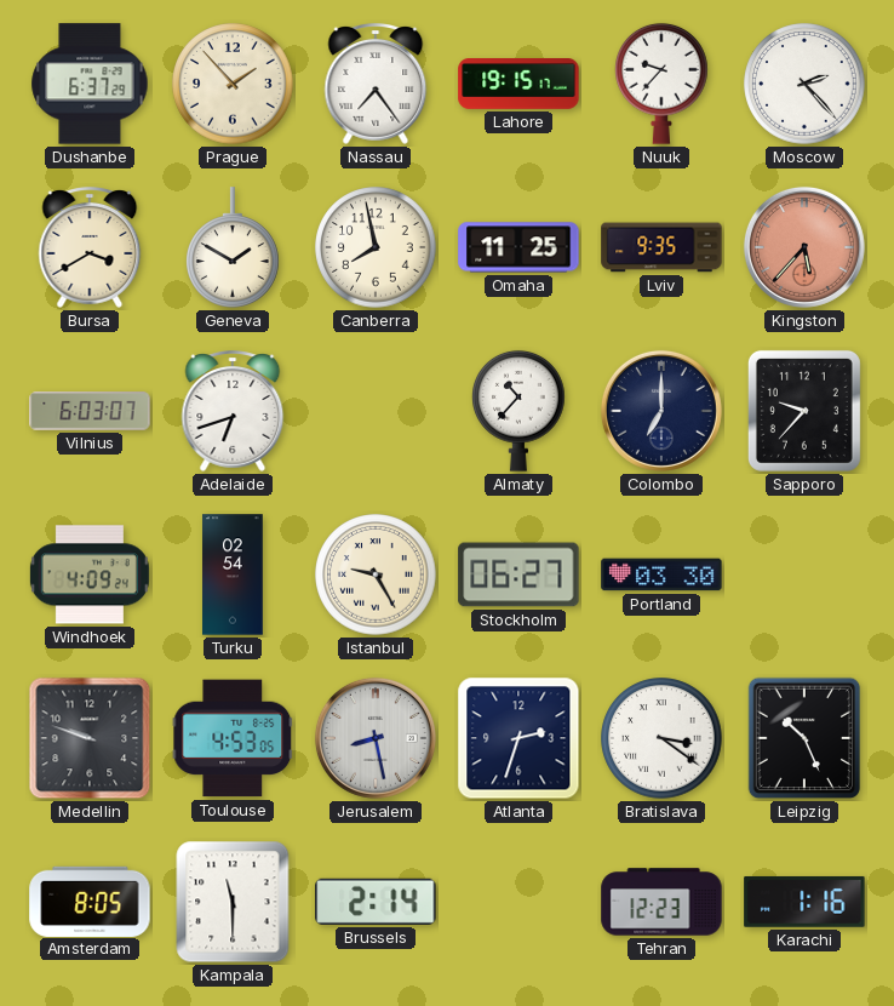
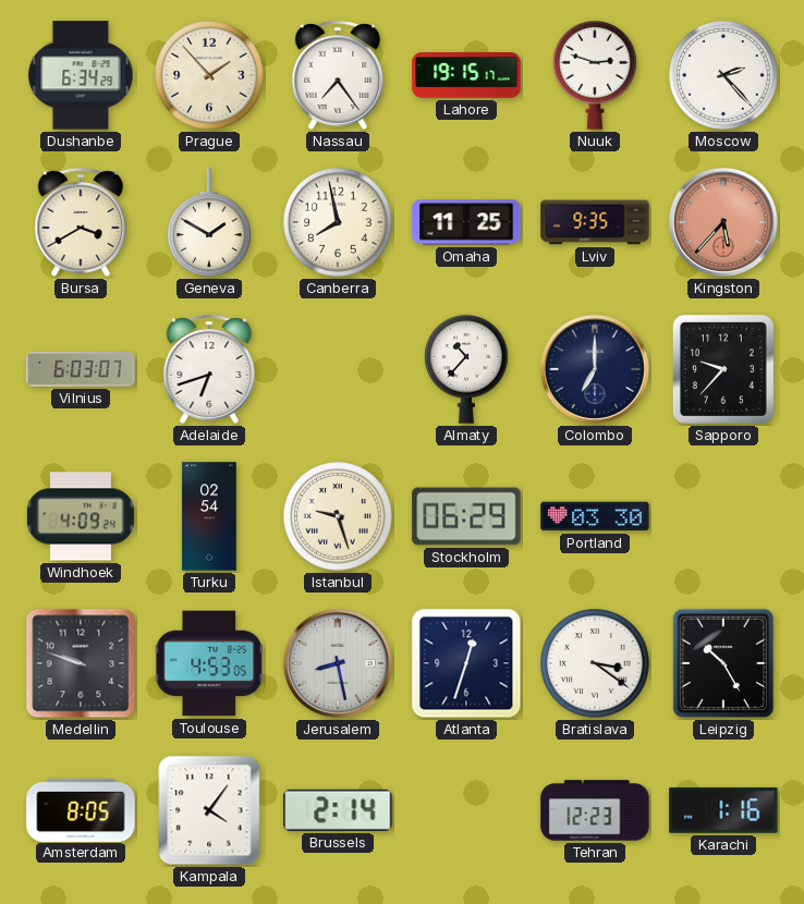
Dushanbe: 6:37 -> 6:34 (81, 75)
Nuuk: 9:37 -> 2:48 (596, 75)
Istanbul: 9:25 -> 9:27 (338, 516)
Stockholm: 06:27 -> 06:29 (466, 516)
Atlanta: 2:33 -> 12:33 (466, 663)
Leipzig: 10:26 -> 10:25 (723, 663)
Kampala: 11:30 -> 4:06 (209, 810)
